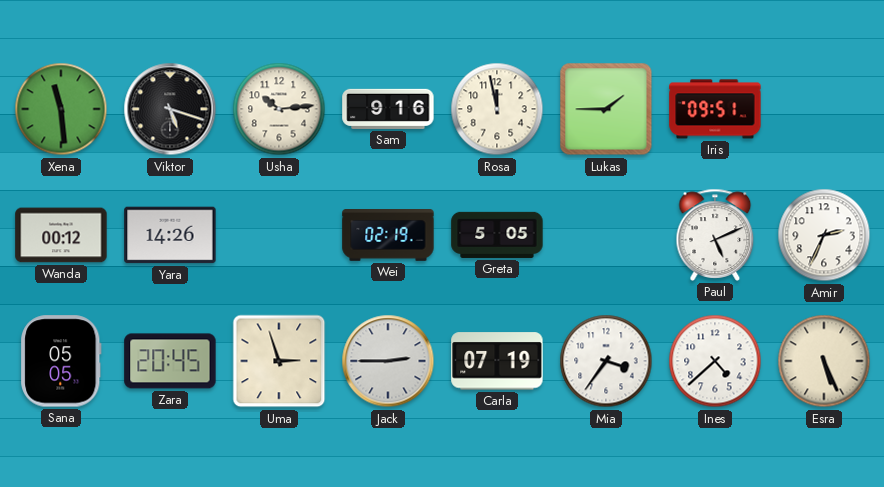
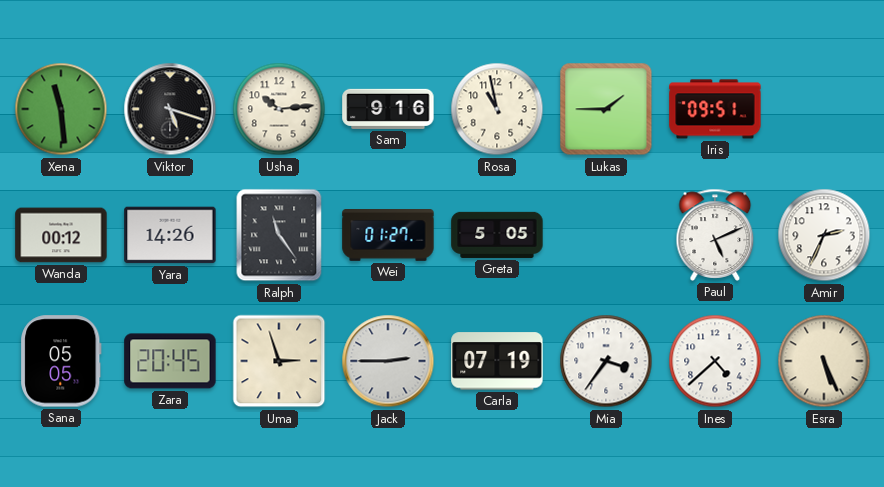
Rosa: 11:58 -> 10:58 (497, 109)
Ralph: none -> 11:24 (279, 235)
Wei: 02:19 -> 01:27 (388, 236)
